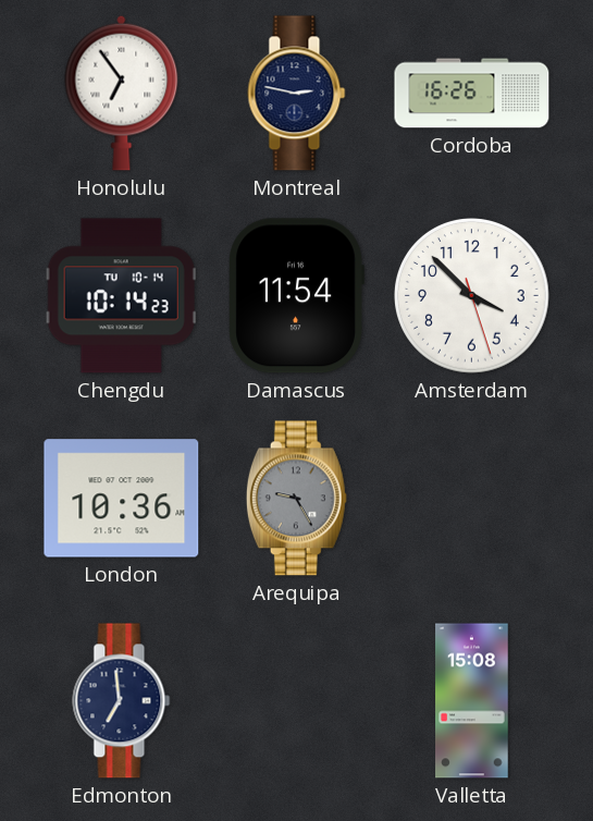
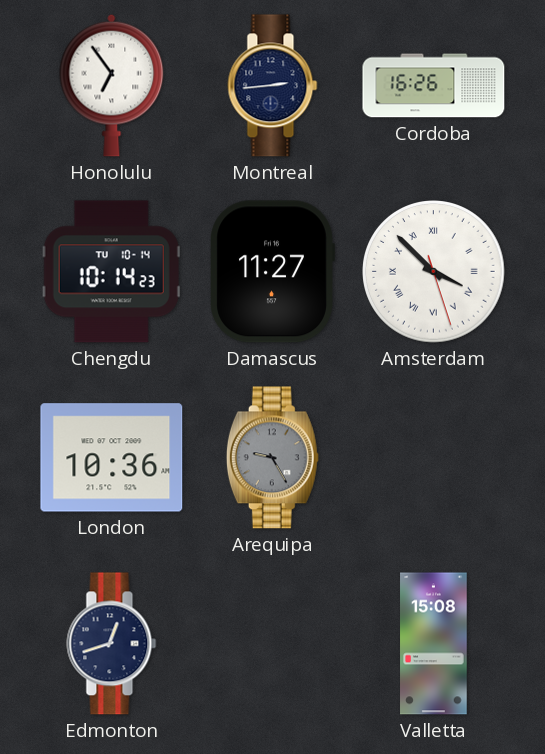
Montreal: 2:47 -> 2:44 (273, 86)
Damascus: 11:54 -> 11:27 (272, 272)
Amsterdam numerals: Arabic -> Roman (434, 272)
Edmonton: 6:59 -> 12:42 (112, 644)
